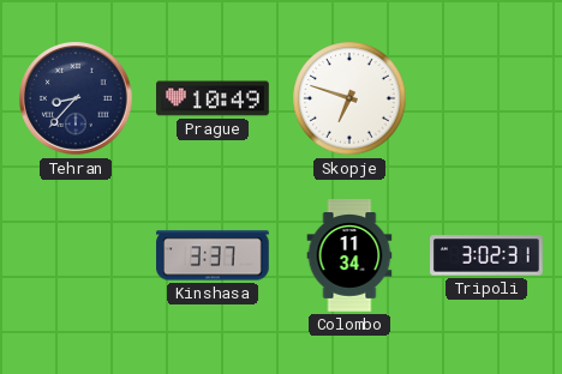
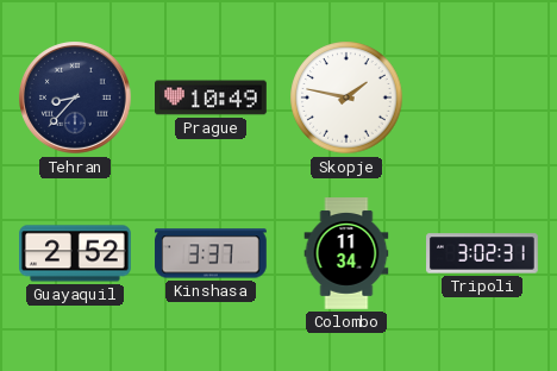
Skopje: 6:48 -> 1:47 (346, 98)
Guayaquil: none -> 2:52 (76, 253)
